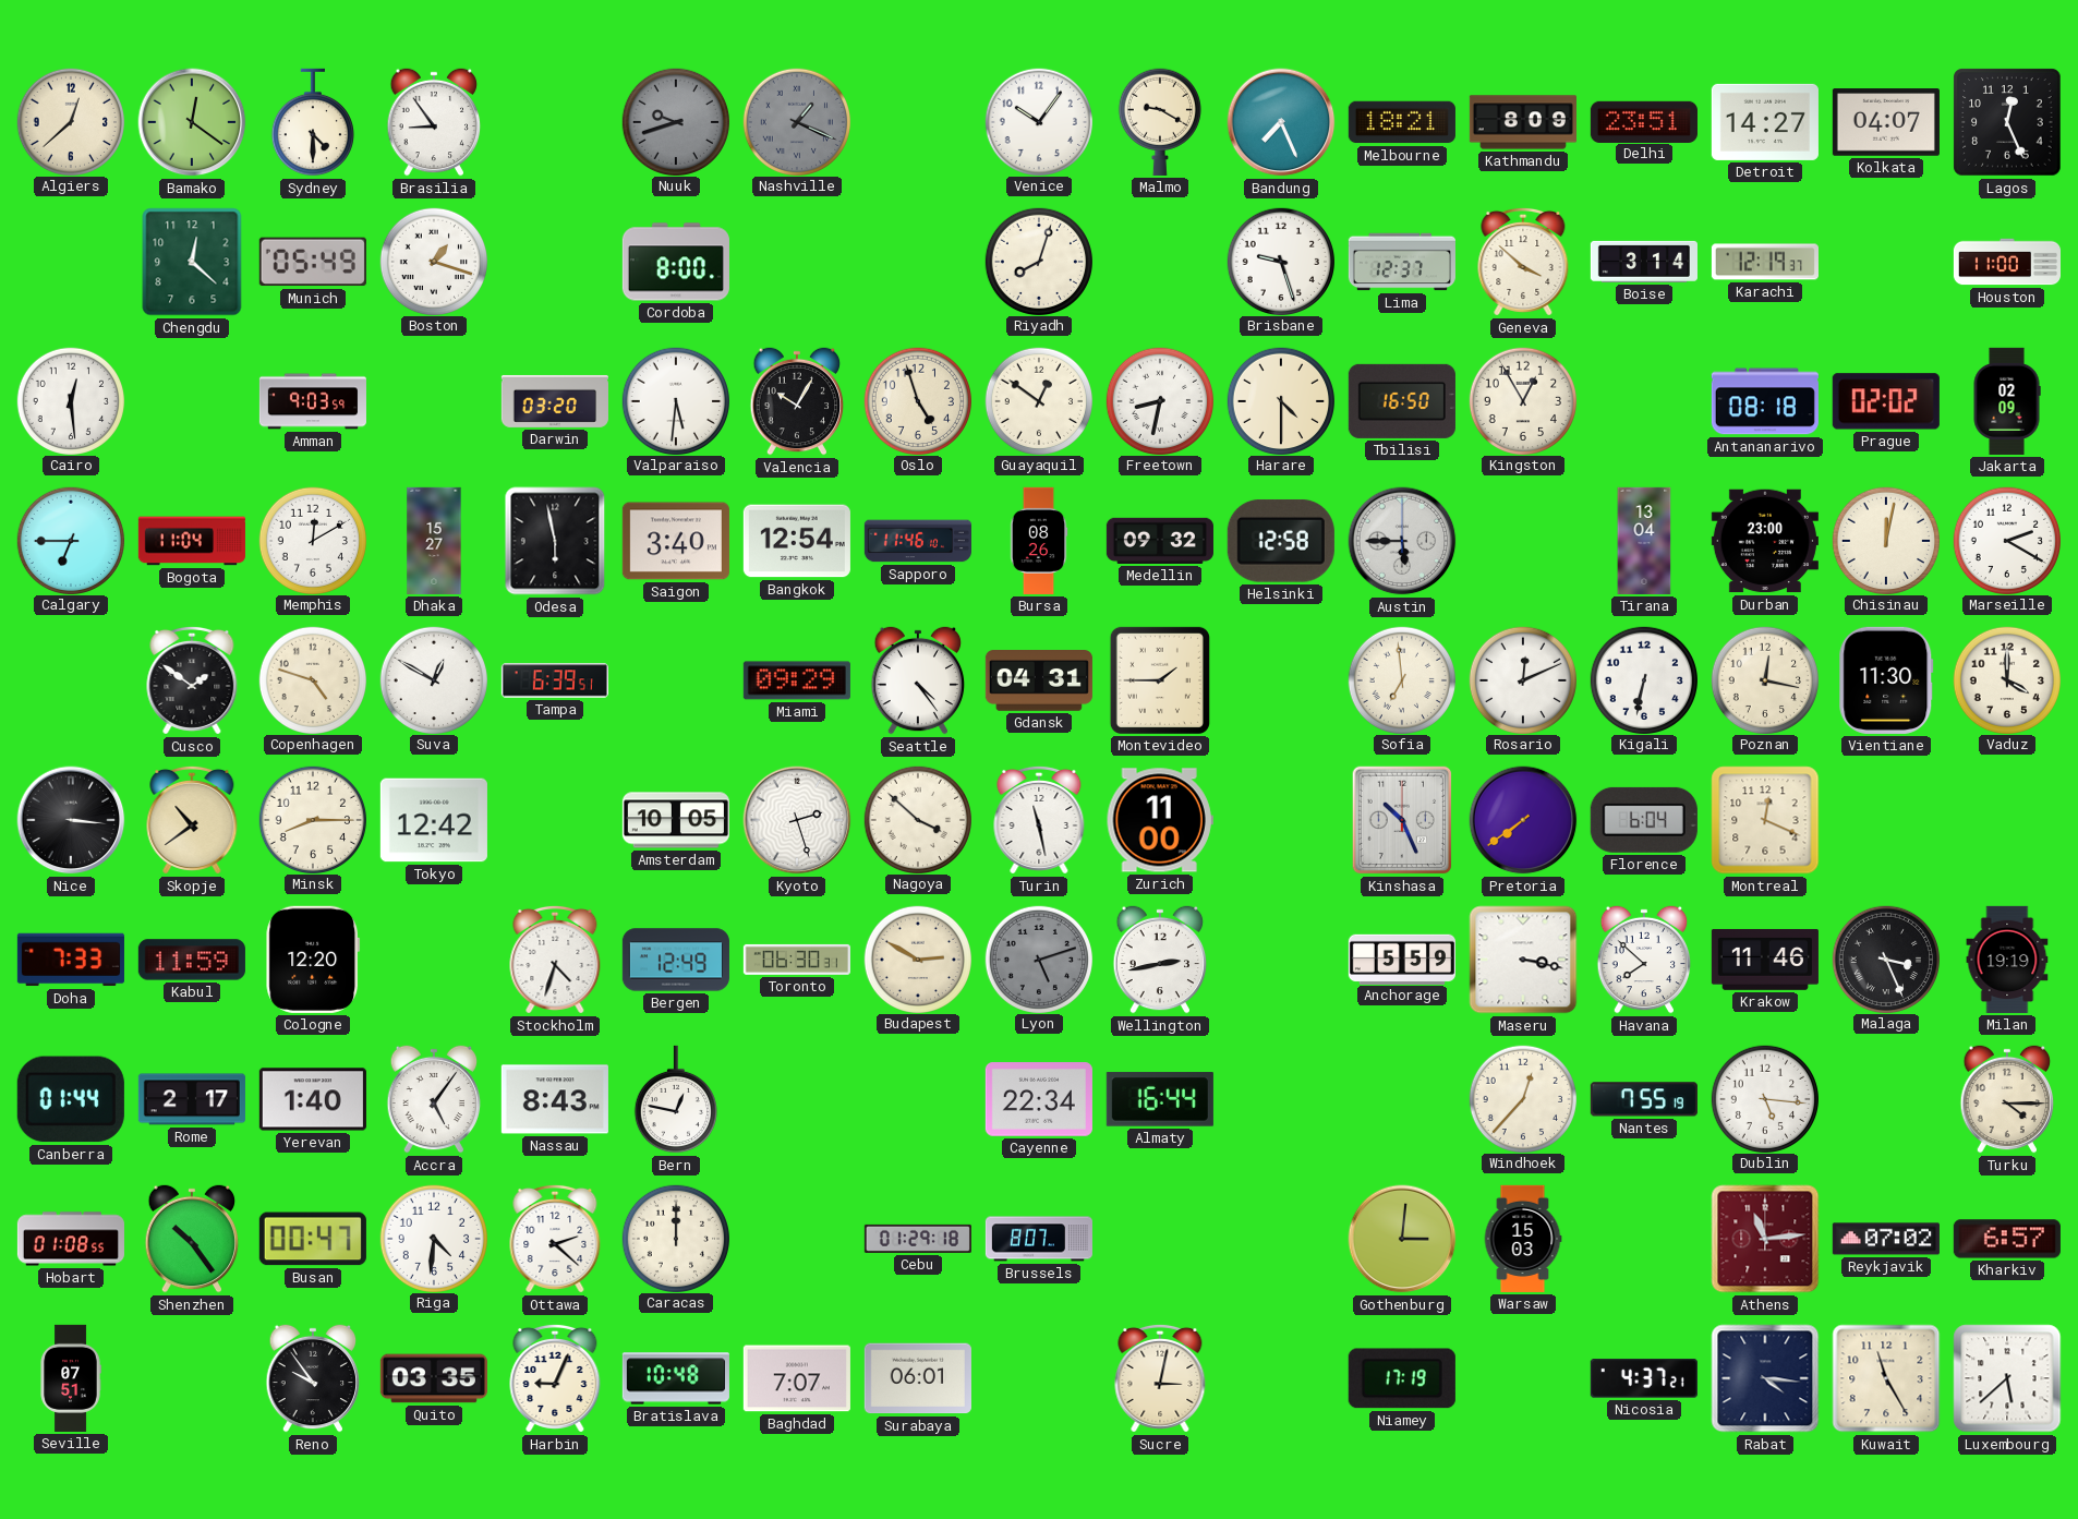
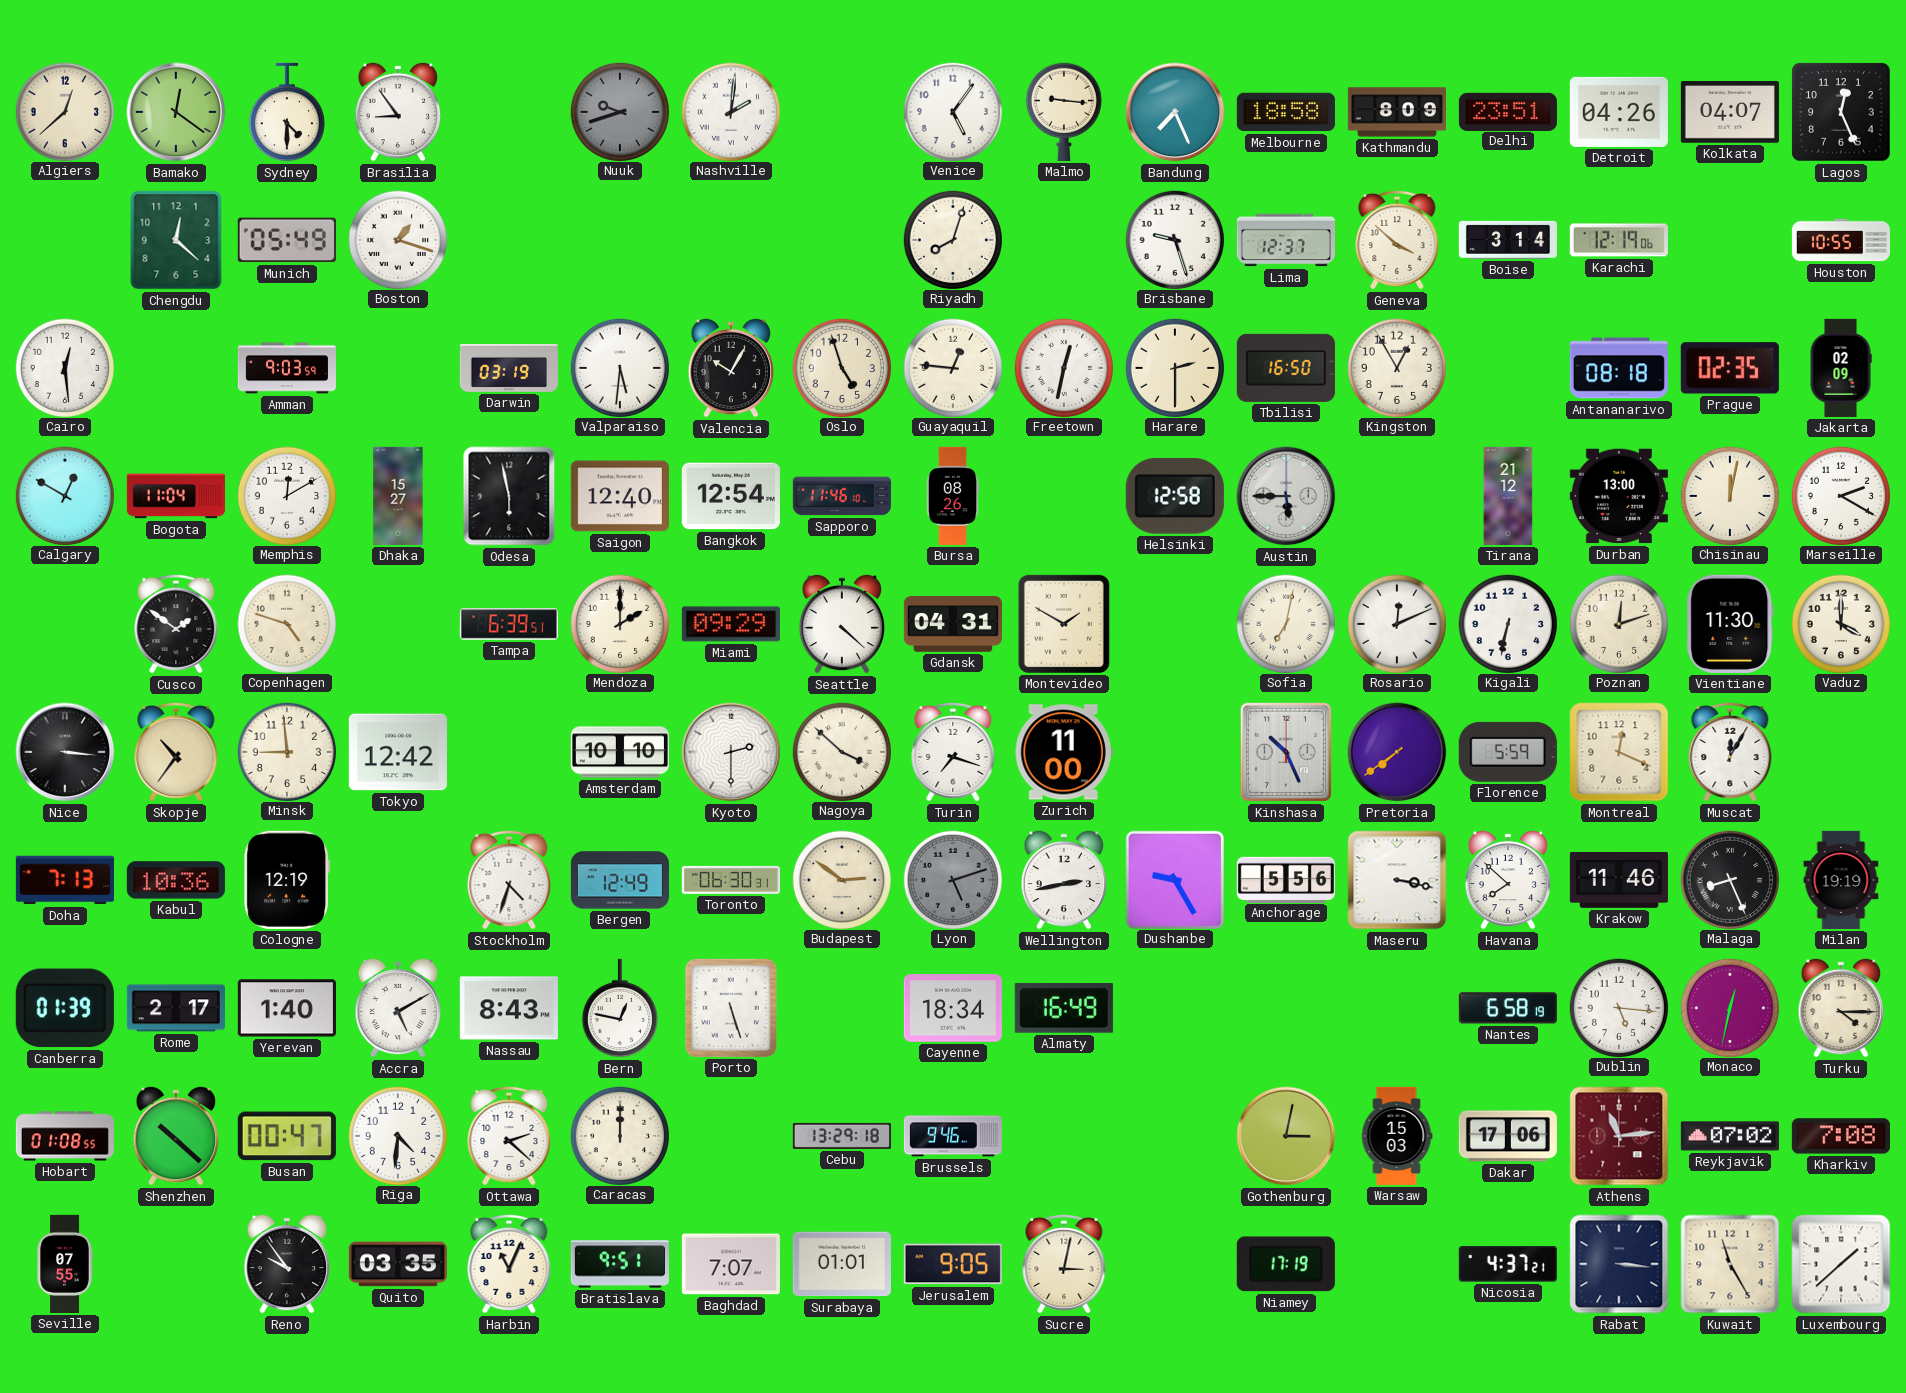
Nashville: 1:19 -> 2:01 (730, 111)
Nashville dial: grey -> white (730, 111)
Venice: 10:06 -> 5:06 (952, 111)
Malmo: 9:20 -> 9:16 (1064, 112)
Melbourne: 18:21 -> 18:58 (1286, 112)
Detroit: 14:27 -> 04:26 (1619, 112)
Cordoba: 8:00 -> none (676, 262)
Karachi: 12:19:37 -> 12:19:06 (1619, 240)
Houston: 11:00 -> 10:55 (1840, 240)
Darwin: 03:20 -> 03:19 (509, 368)
Guayaquil: 12:51 -> 12:46 (952, 367)
Freetown: 8:32 -> 12:32 (1063, 367)
Harare: 4:30 -> 2:30 (1174, 367)
Prague: 02:02 -> 02:35 (1730, 368)
Calgary: 6:45 -> 12:50 (64, 495)
Saigon: 3:40 -> 12:40 (620, 496)
Medellin: 09:32 -> none (1160, 541)
Tirana: 13:04 -> 21:12 (1508, 496)
Durban: 23:00 -> 13:00 (1619, 496)
Suva: 12:50 -> none (433, 679)
Mendoza: none -> 2:00 (619, 623)
Seattle: 4:24 -> 4:22 (842, 624)
Montevideo: 1:45 -> 1:50 (1064, 624)
Sofia: 6:59 -> 7:02 (1285, 623)
Poznan: 12:17 -> 12:12 (1618, 623)
Skopje: 10:39 -> 10:36 (176, 752)
Minsk: 8:15 -> 8:59 (286, 751)
Amsterdam: 10:05 -> 10:10 (620, 752)
Kyoto: 2:27 -> 2:30 (731, 752)
Turin: 11:28 -> 7:18 (953, 752)
Florence: 6:04 -> 5:59 (1508, 752)
Muscat: none -> 12:05 (1730, 752)
Doha: 7:33 -> 7:13 (65, 880)
Kabul: 11:59 -> 10:36 (176, 880)
Cologne: 12:20 -> 12:19 (287, 880)
Budapest: 2:50 -> 2:51 (841, 879)
Dushanbe: none -> 9:25 (1174, 879)
Anchorage: 5:59 -> 5:56 (1286, 879)
Malaga: 3:26 -> 8:26 (1729, 879)
Canberra: 01:44 -> 01:39 (65, 1008)
Accra: 5:06 -> 5:10 (398, 1008)
Porto: none -> 5:27 (731, 1008)
Cayenne: 22:34 -> 18:34 (953, 1008)
Almaty: 16:44 -> 16:49 (1064, 1008)
Windhoek: 12:37 -> none (1522, 1098)
Nantes: 7:55 -> 6:58 (1508, 1008)
Monaco: none -> 12:32 (1729, 1007)
Shenzhen: 10:24 -> 10:22 (176, 1136)
Cebu: 01:29 -> 13:29 (842, 1136)
Brussels: 8:07 -> 9:46 (952, 1136)
Gothenburg: 3:01 -> 3:02 (1286, 1136)
Dakar: none -> 17:06 (1508, 1136)
Kharkiv: 6:57 -> 7:08 (1841, 1136)
Seville: 07:51 -> 07:55 (65, 1264)
Harbin: 9:04 -> 11:04 (509, 1264)
Bratislava: 10:48 -> 9:51 (620, 1264)
Surabaya: 06:01 -> 01:01 (842, 1264)
Jerusalem: none -> 9:05 (953, 1264)
Rabat: 4:16 -> 3:16 (1619, 1264)
Luxembourg: 5:38 -> 1:38 (1841, 1264)
